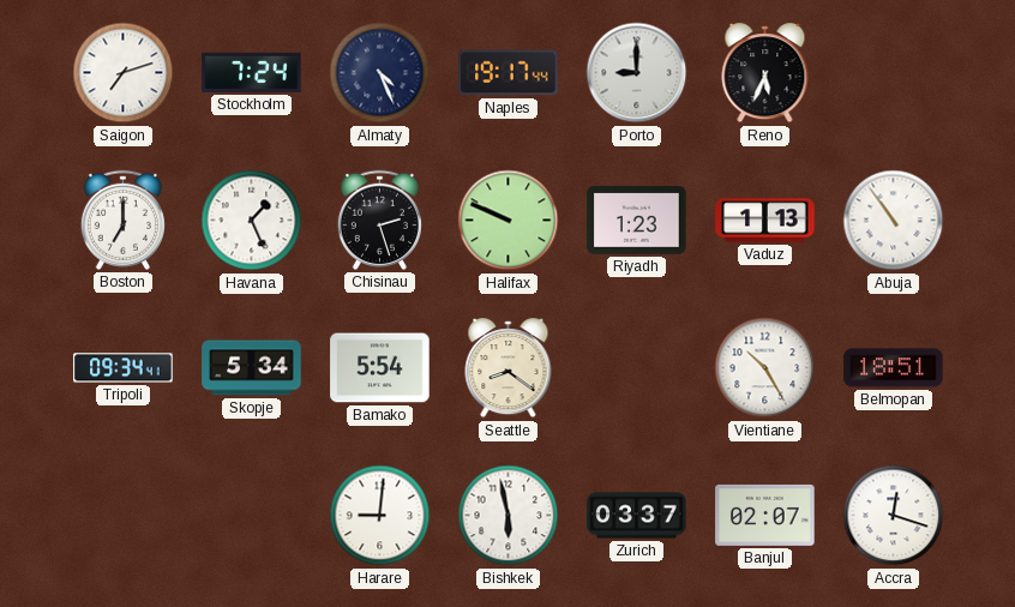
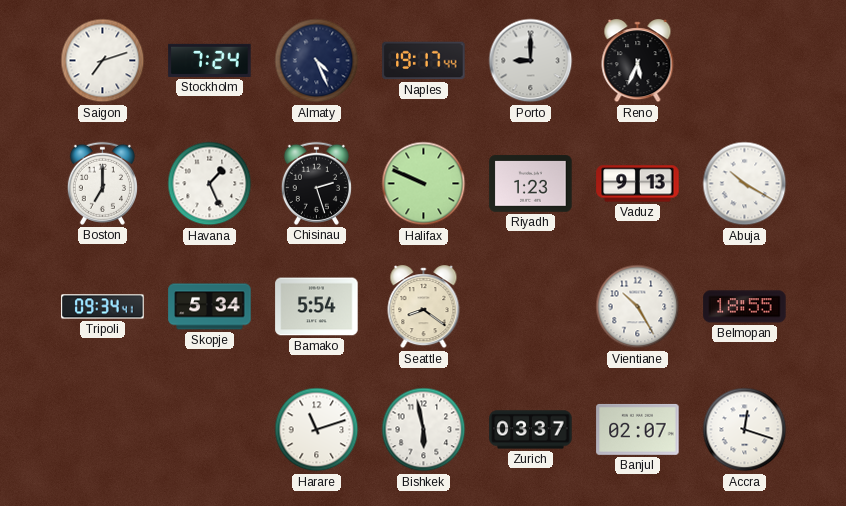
Vaduz: 1:13 -> 9:13 (638, 184)
Abuja: 10:54 -> 10:20 (745, 184)
Belmopan: 18:51 -> 18:55 (745, 307)
Harare: 9:01 -> 11:12 (317, 430)
